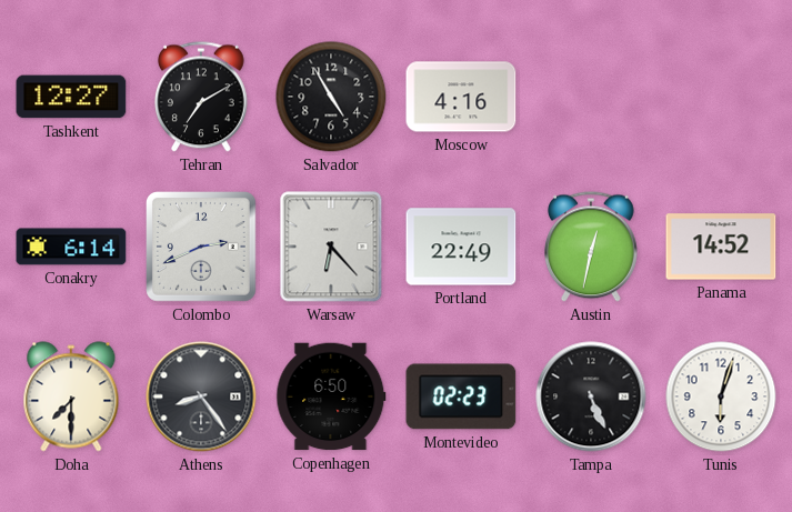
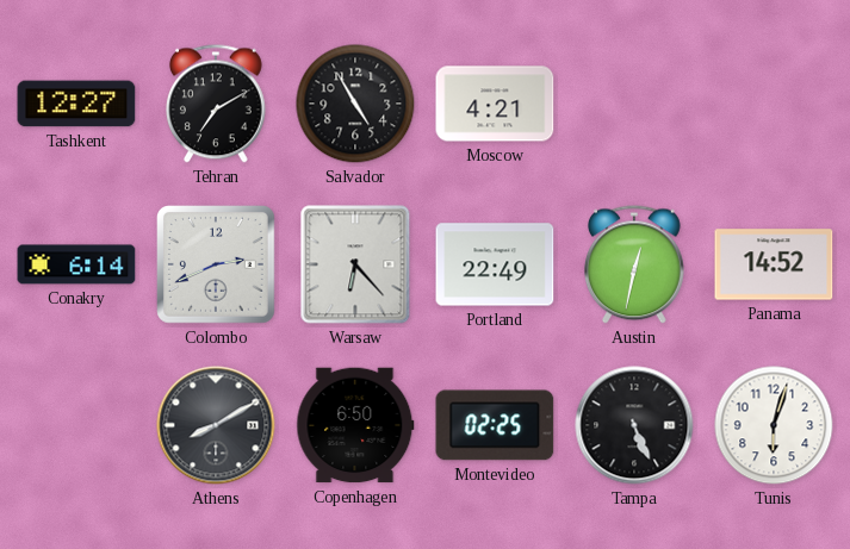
Moscow: 4:16 -> 4:21 (495, 104)
Doha: 7:30 -> none (71, 396)
Athens: 8:24 -> 8:10 (216, 425)
Montevideo: 02:23 -> 02:25 (495, 425)
